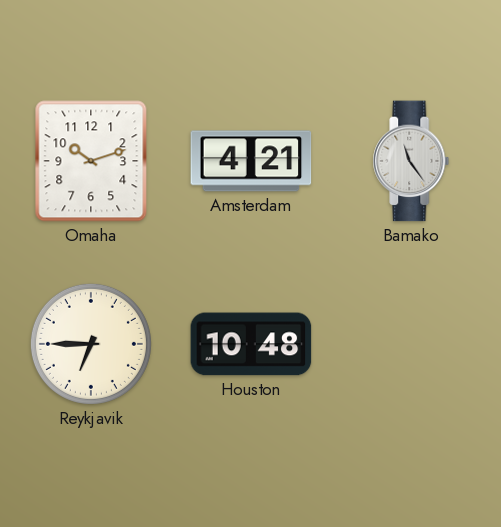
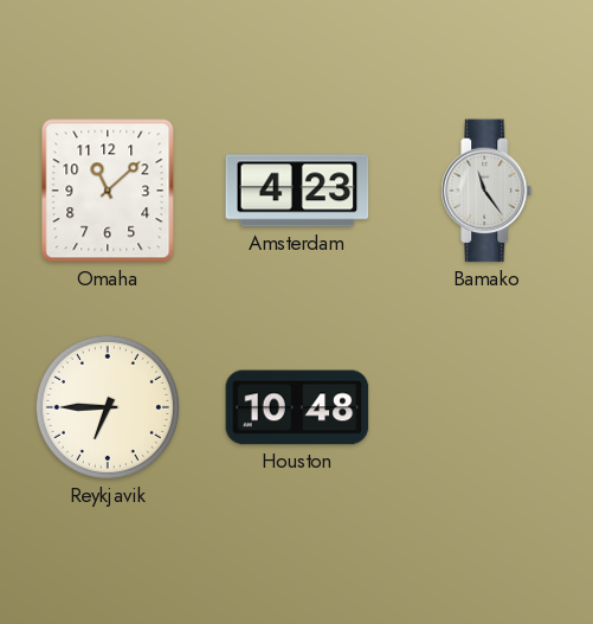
Omaha: 10:12 -> 11:08 (108, 191)
Amsterdam: 4:21 -> 4:23 (297, 191)
